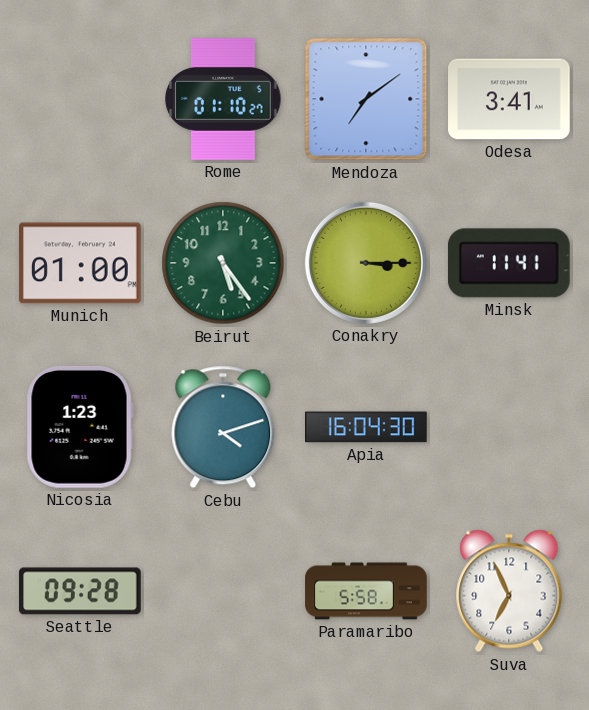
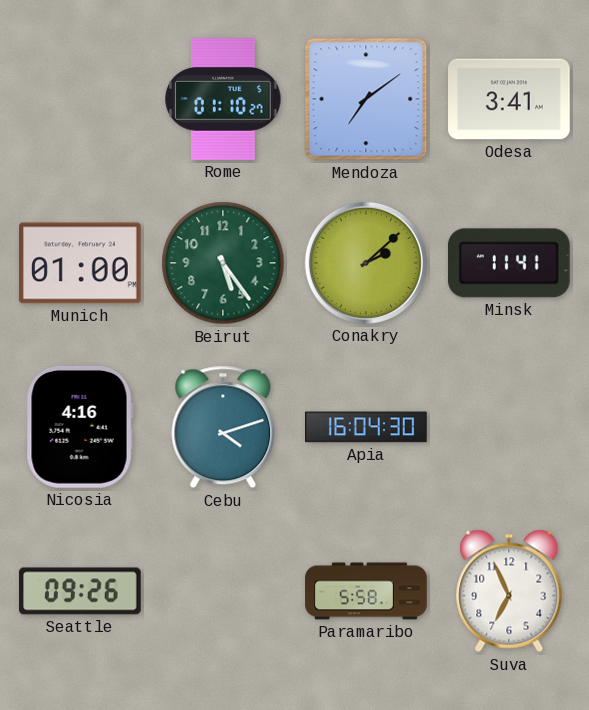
Conakry: 3:15 -> 2:08 (366, 263)
Nicosia: 1:23 -> 4:16 (80, 427)
Seattle: 09:28 -> 09:26 (80, 591)
